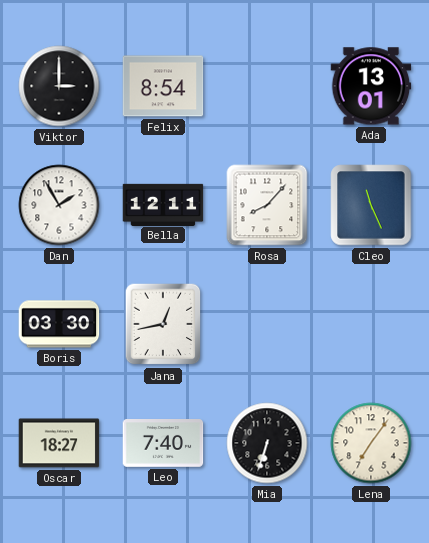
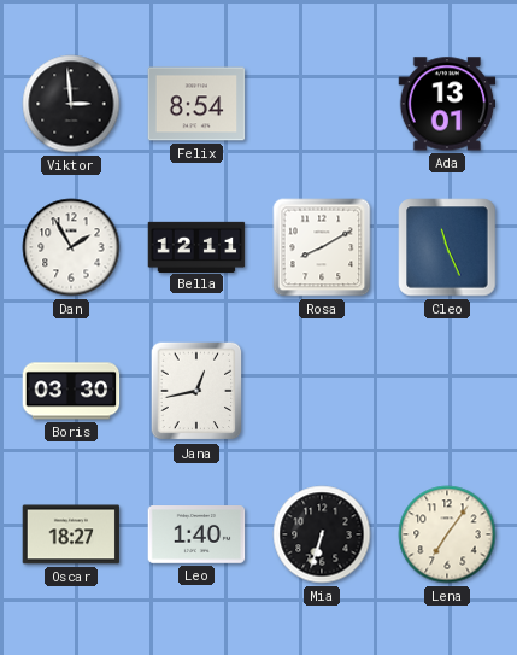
Viktor: 3:00 -> 2:59 (71, 104)
Rosa: 8:07 -> 8:10 (322, 247)
Leo: 7:40 -> 1:40 (196, 536)
